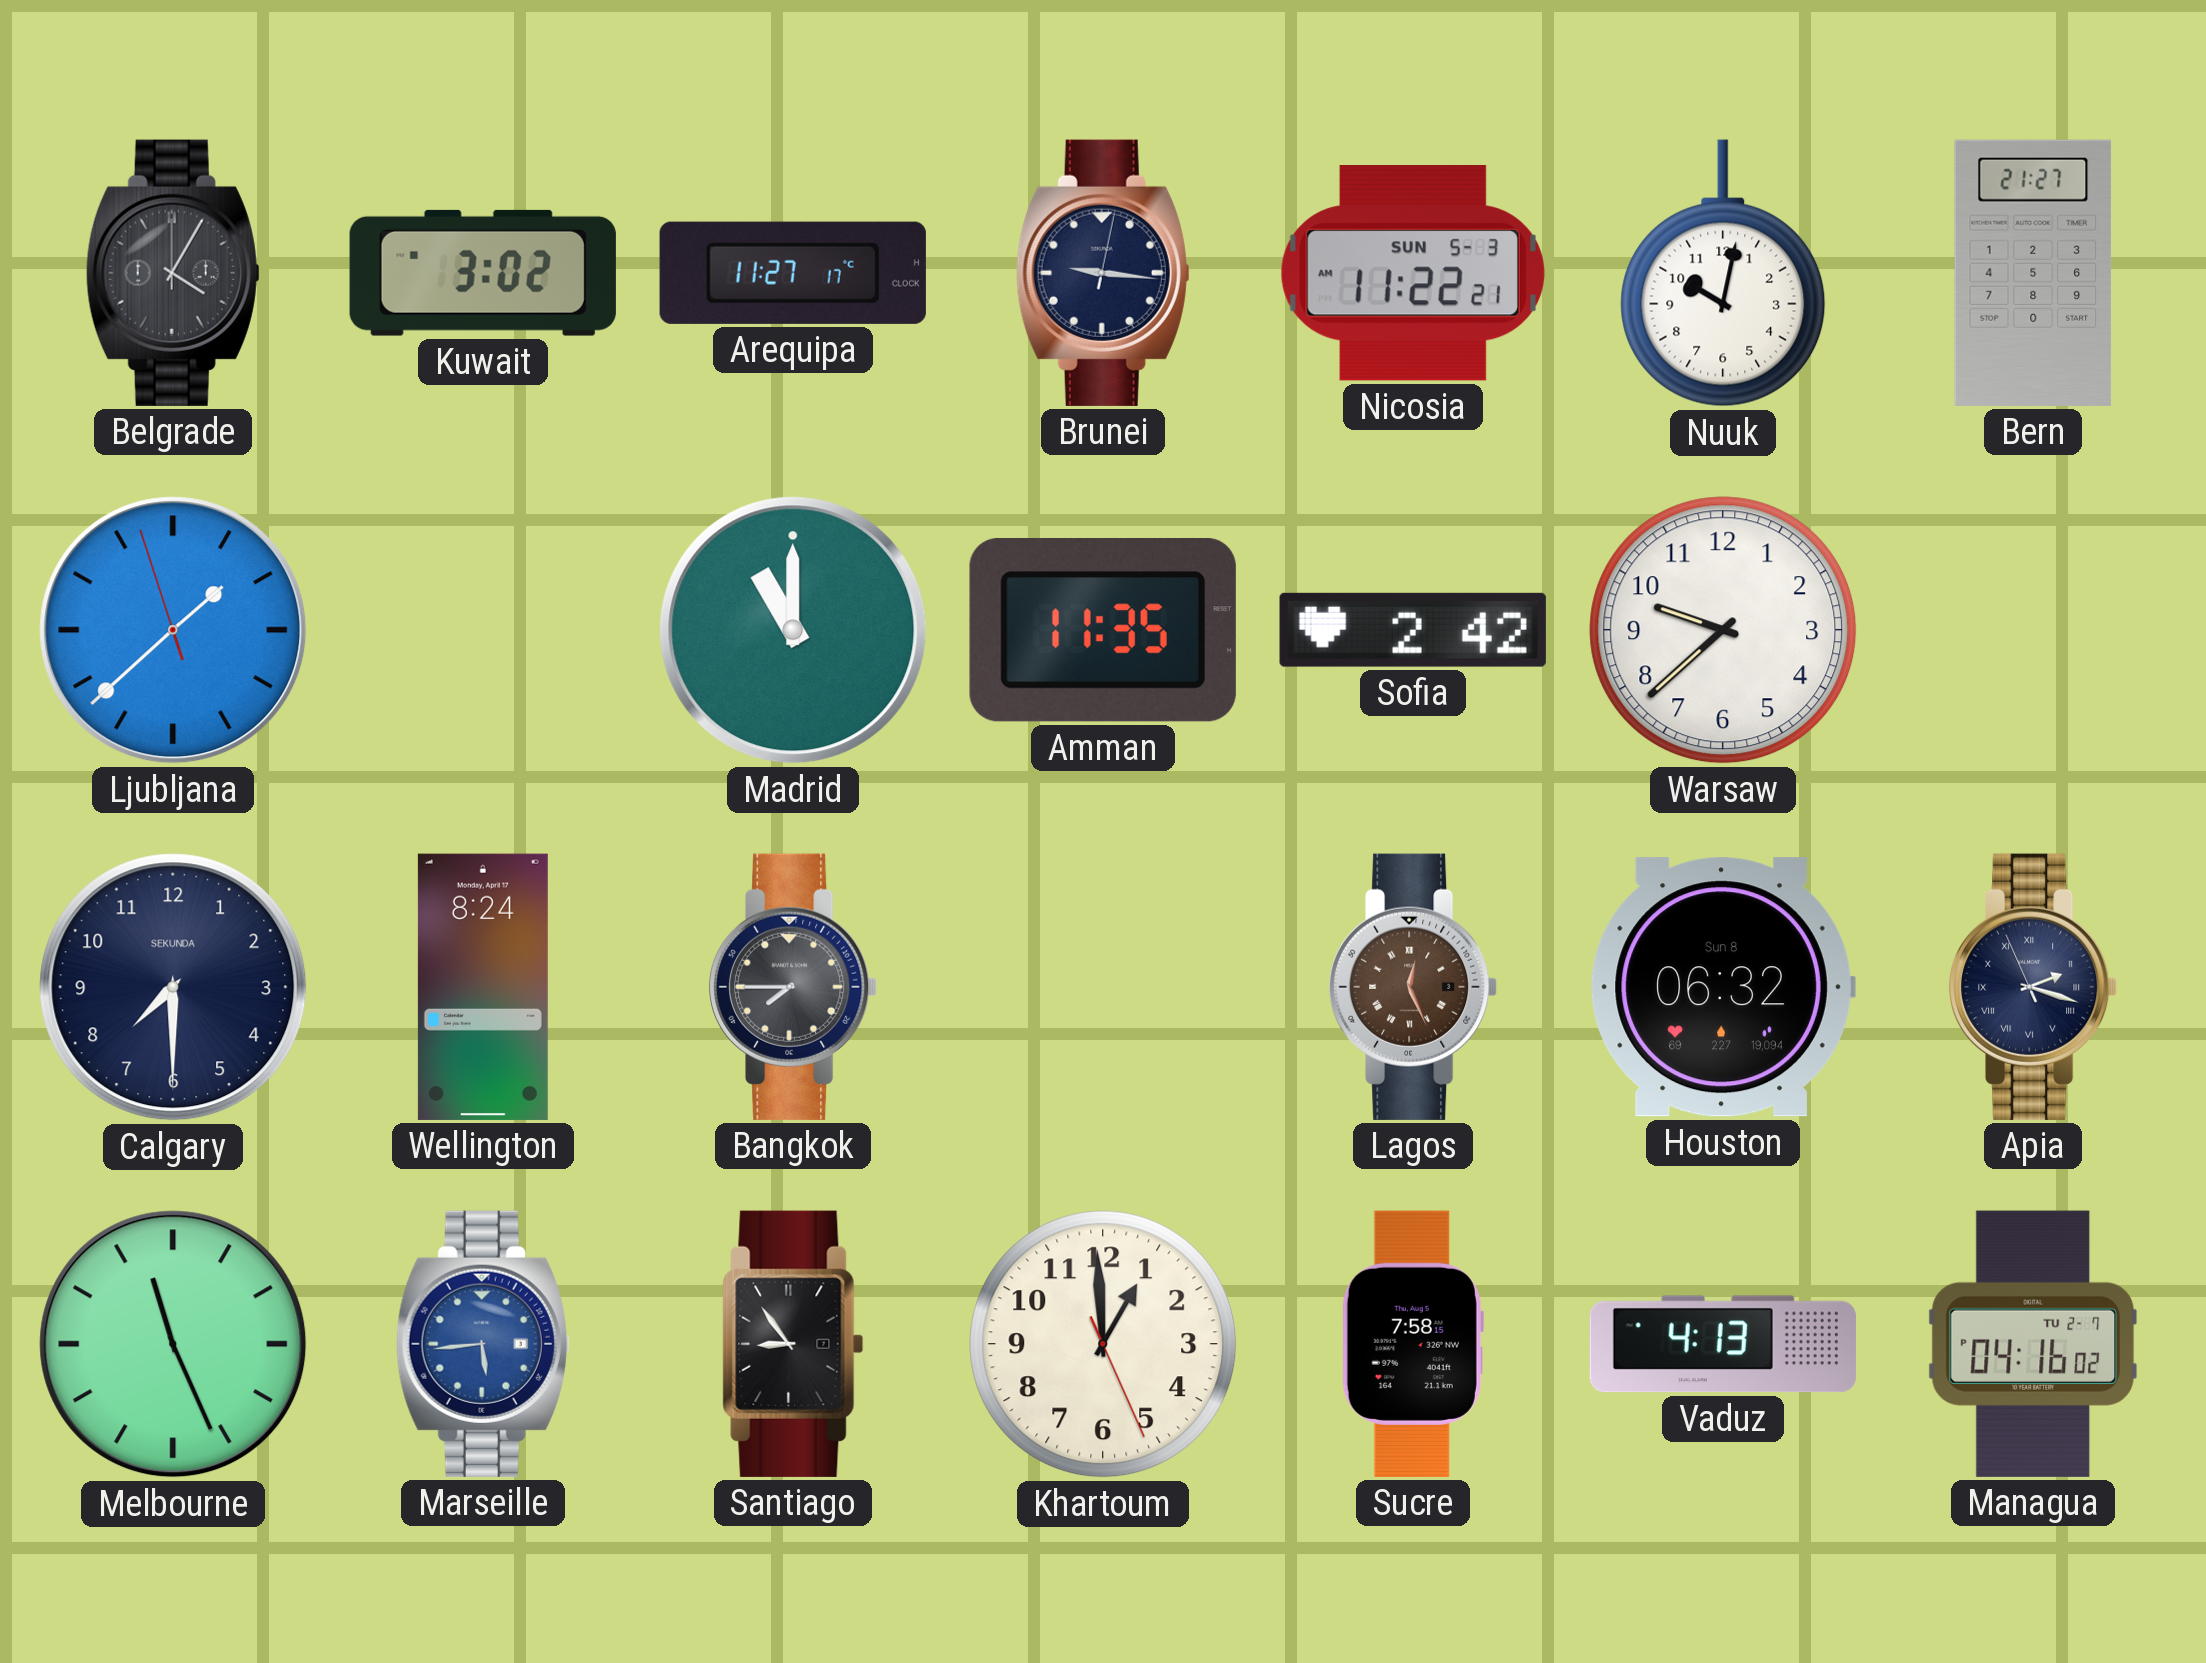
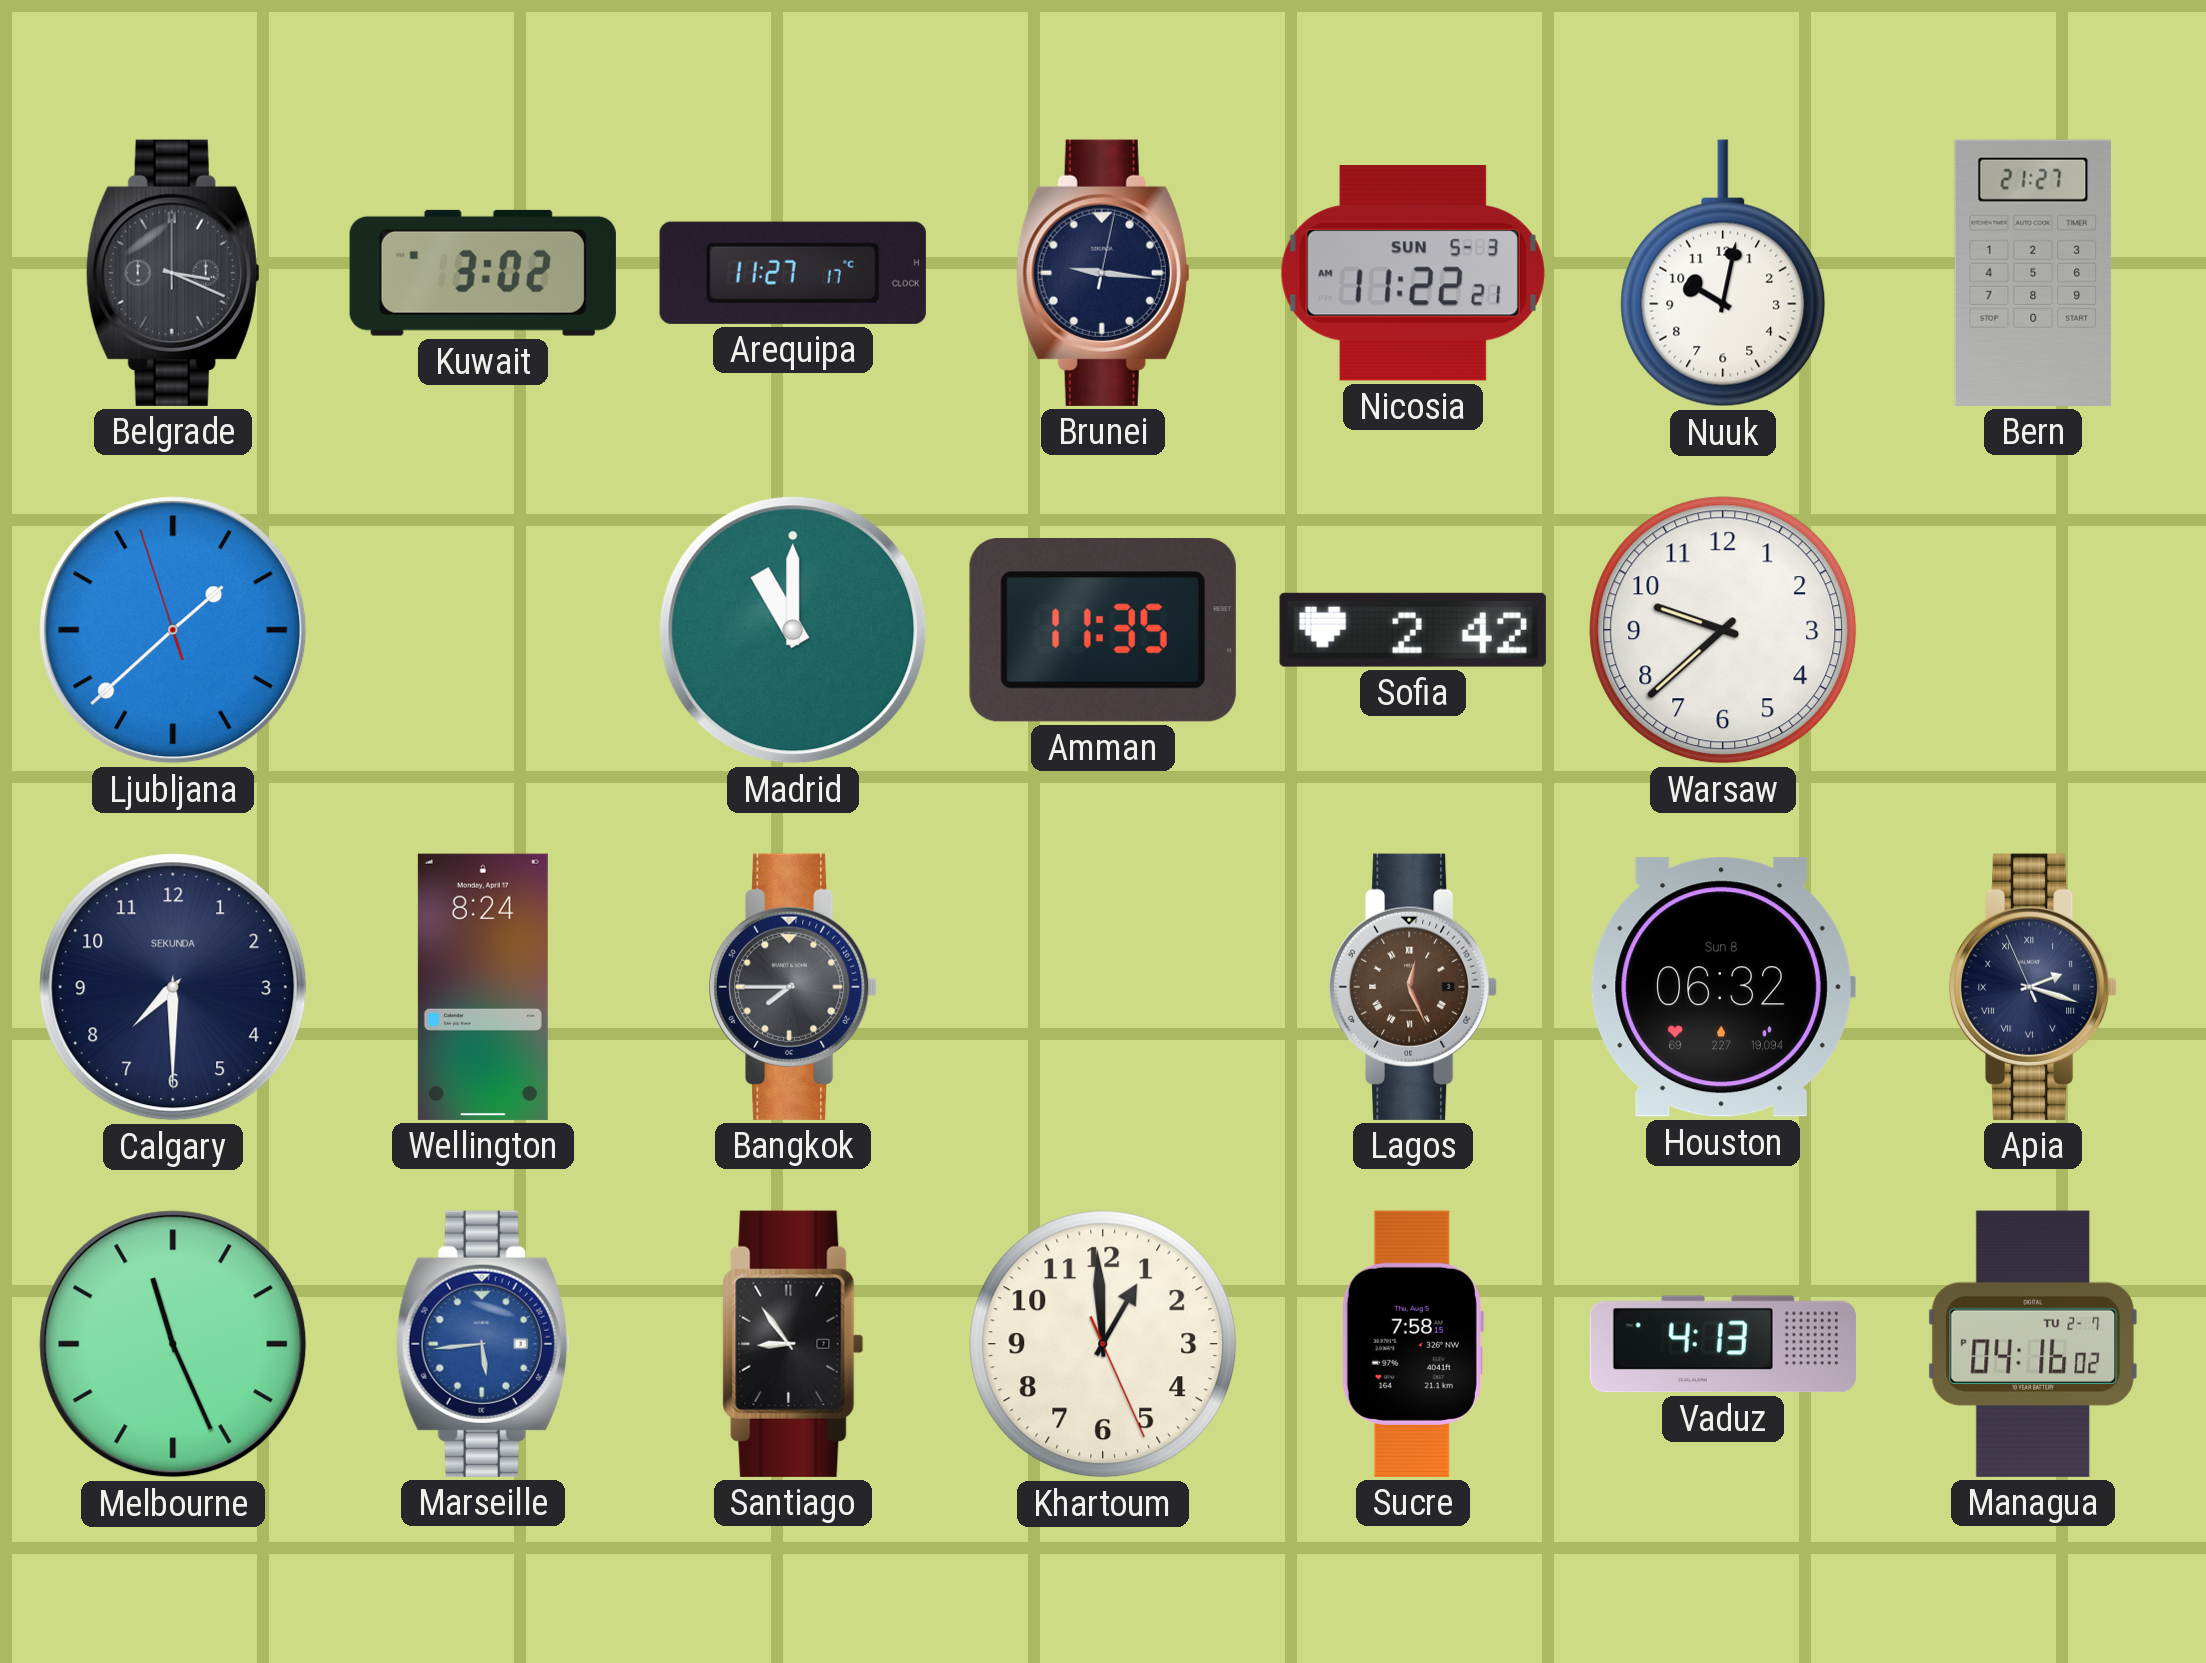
Belgrade: 4:05 -> 3:19 (173, 273)
